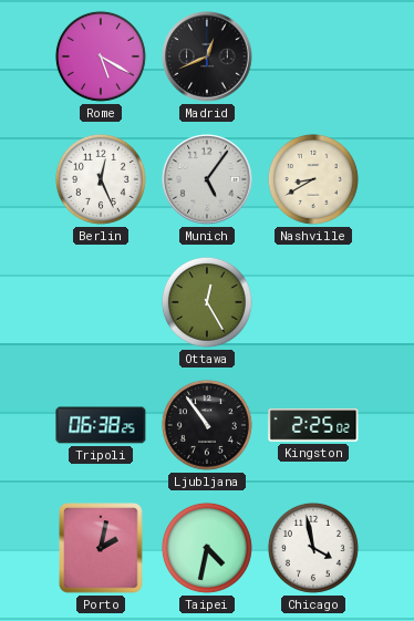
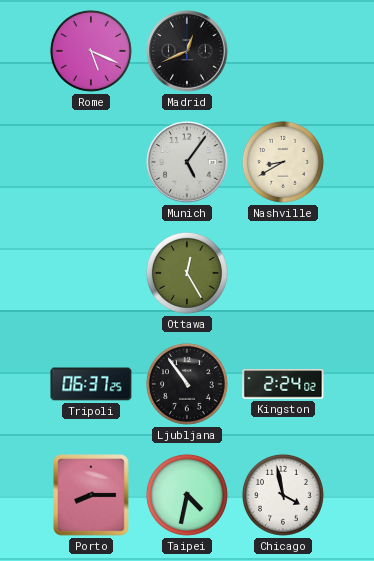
Rome: 5:20 -> 5:19 (91, 51)
Berlin: 12:26 -> none (101, 179)
Tripoli: 06:38 -> 06:37 (91, 384)
Kingston: 2:25 -> 2:24 (283, 384)
Porto: 2:02 -> 8:15 (91, 495)
